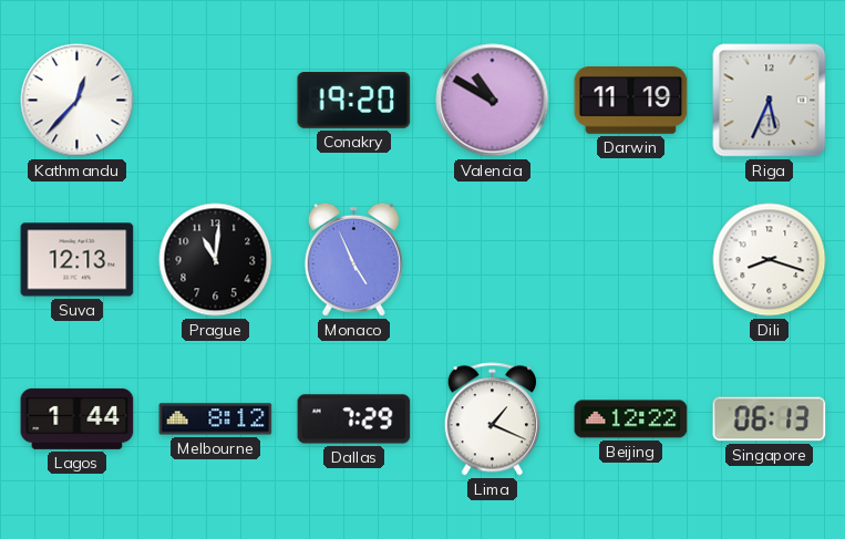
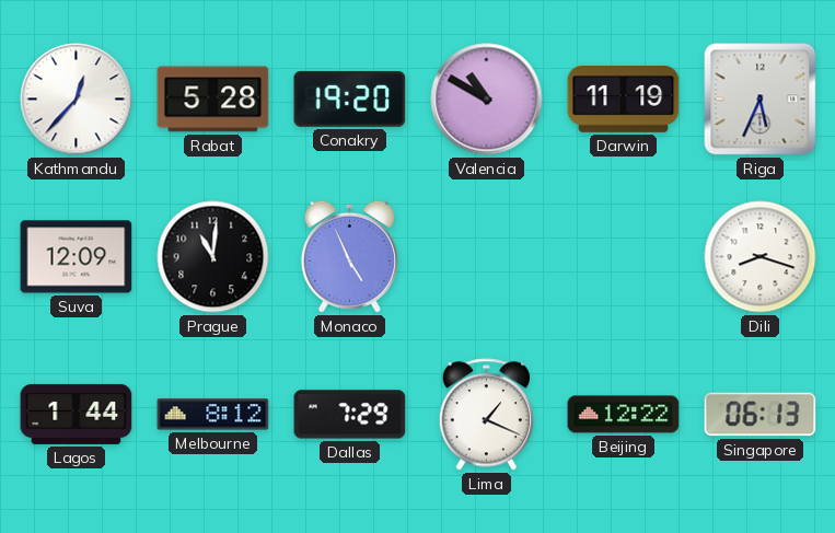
Rabat: none -> 5:28 (213, 100)
Suva: 12:13 -> 12:09 (77, 257)
